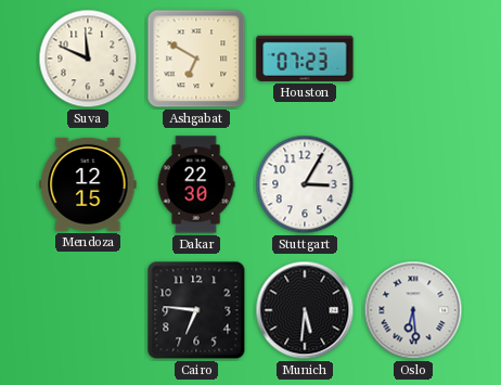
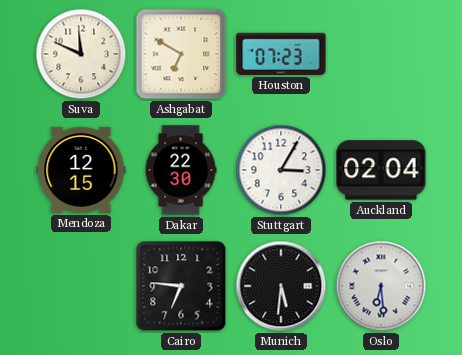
Auckland: none -> 02:04 (381, 170)
